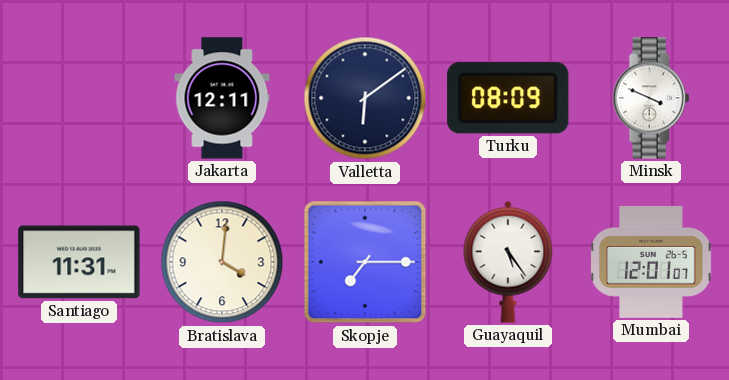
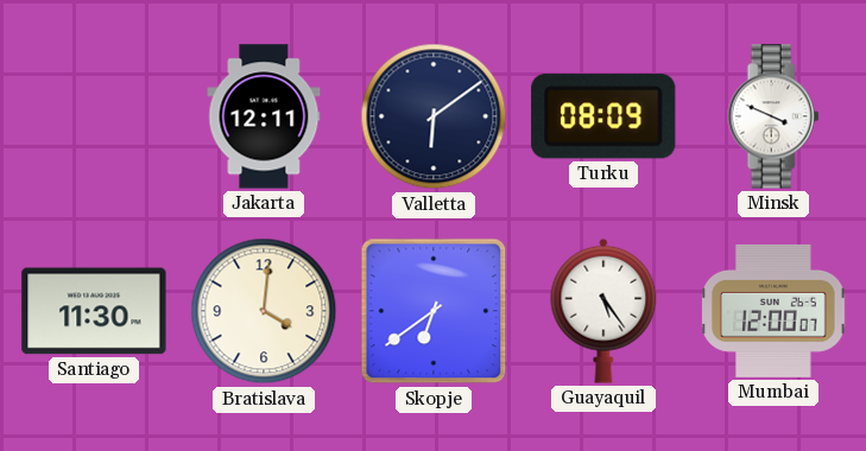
Santiago: 11:31 -> 11:30 (94, 311)
Skopje: 7:15 -> 6:39 (434, 311)
Mumbai: 12:01 -> 12:00 (773, 311)
